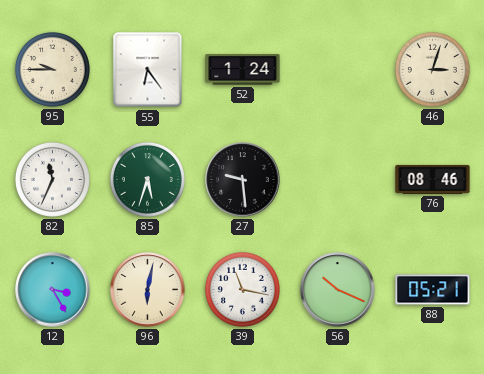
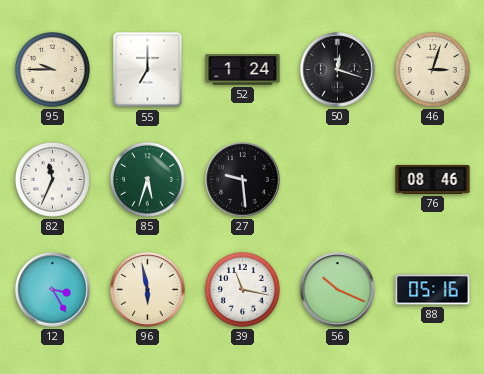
55: 6:24 -> 7:00 (148, 70)
50: none -> 12:18 (338, 70)
96: 6:02 -> 5:58 (148, 290)
88: 05:21 -> 05:16 (433, 290)
